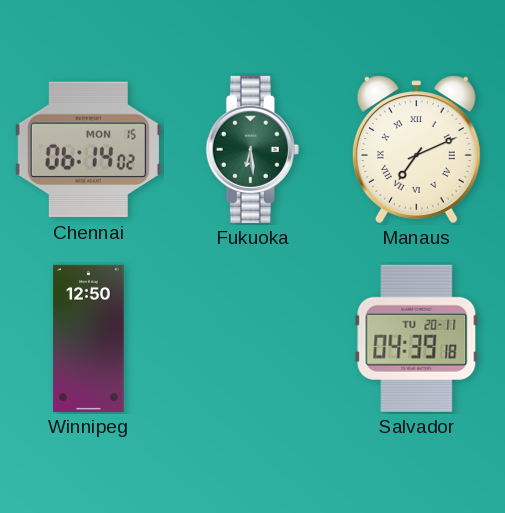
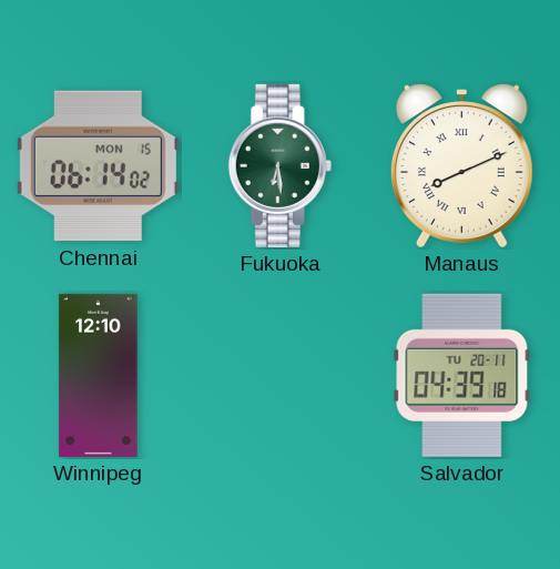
Manaus: 7:11 -> 8:11 (461, 166)
Winnipeg: 12:50 -> 12:10 (99, 375)
